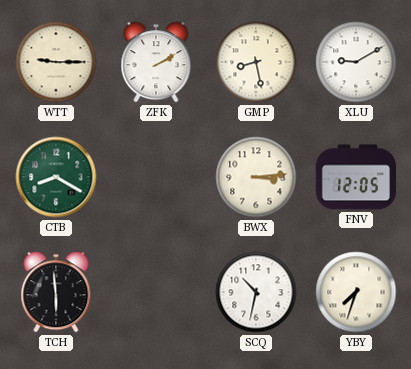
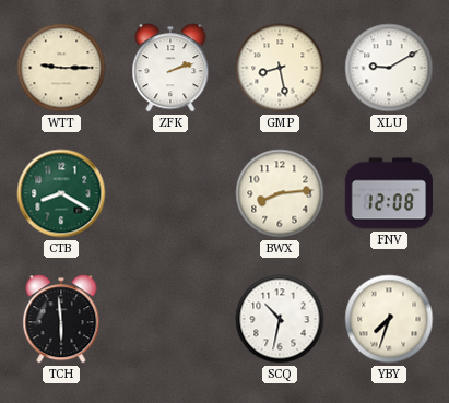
ZFK: 2:10 -> 2:12 (170, 68)
BWX: 3:14 -> 8:14 (280, 193)
FNV: 12:05 -> 12:08 (389, 193)
